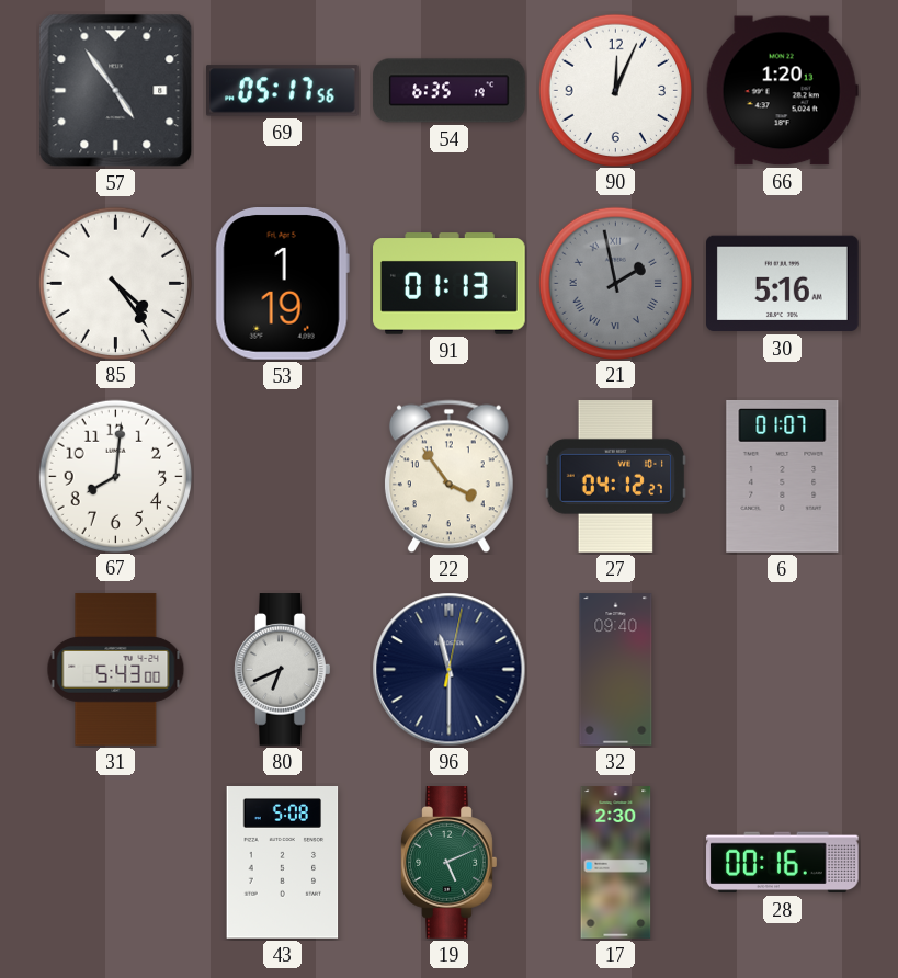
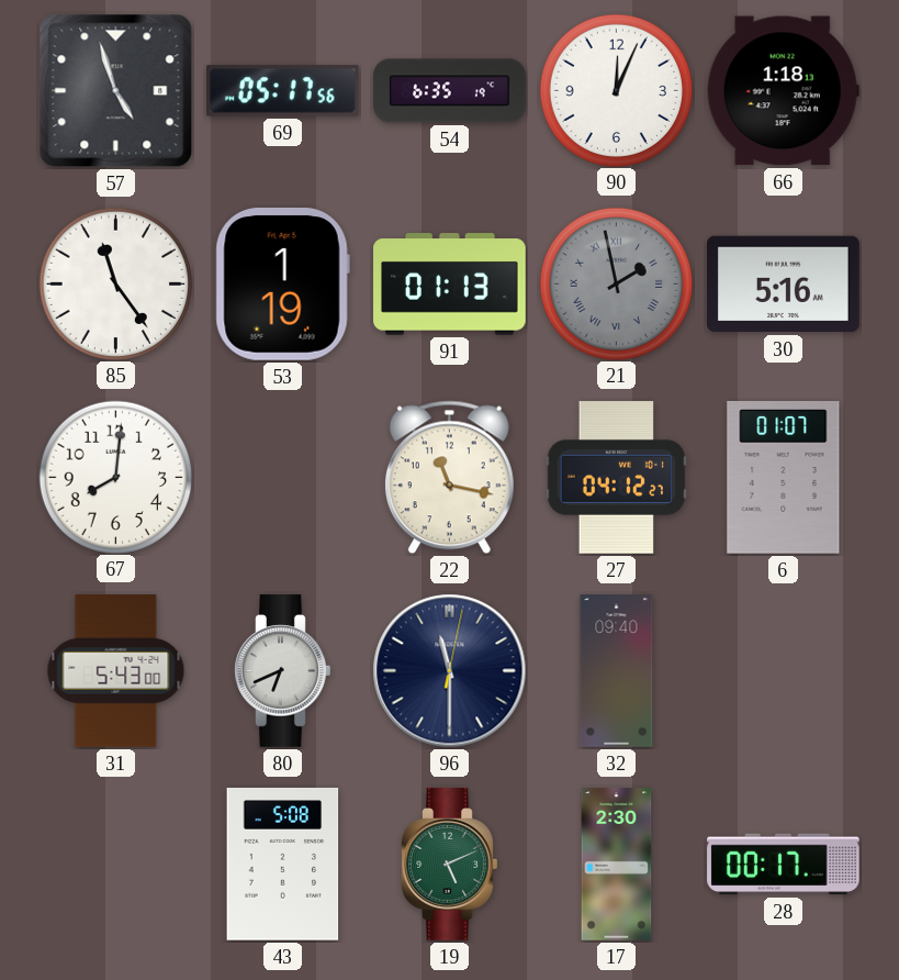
57: 4:54 -> 4:57 (116, 91)
66: 1:20 -> 1:18 (783, 91)
85: 4:24 -> 11:24 (115, 283)
22: 3:54 -> 11:17 (449, 478)
28: 00:16 -> 00:17 (784, 865)
